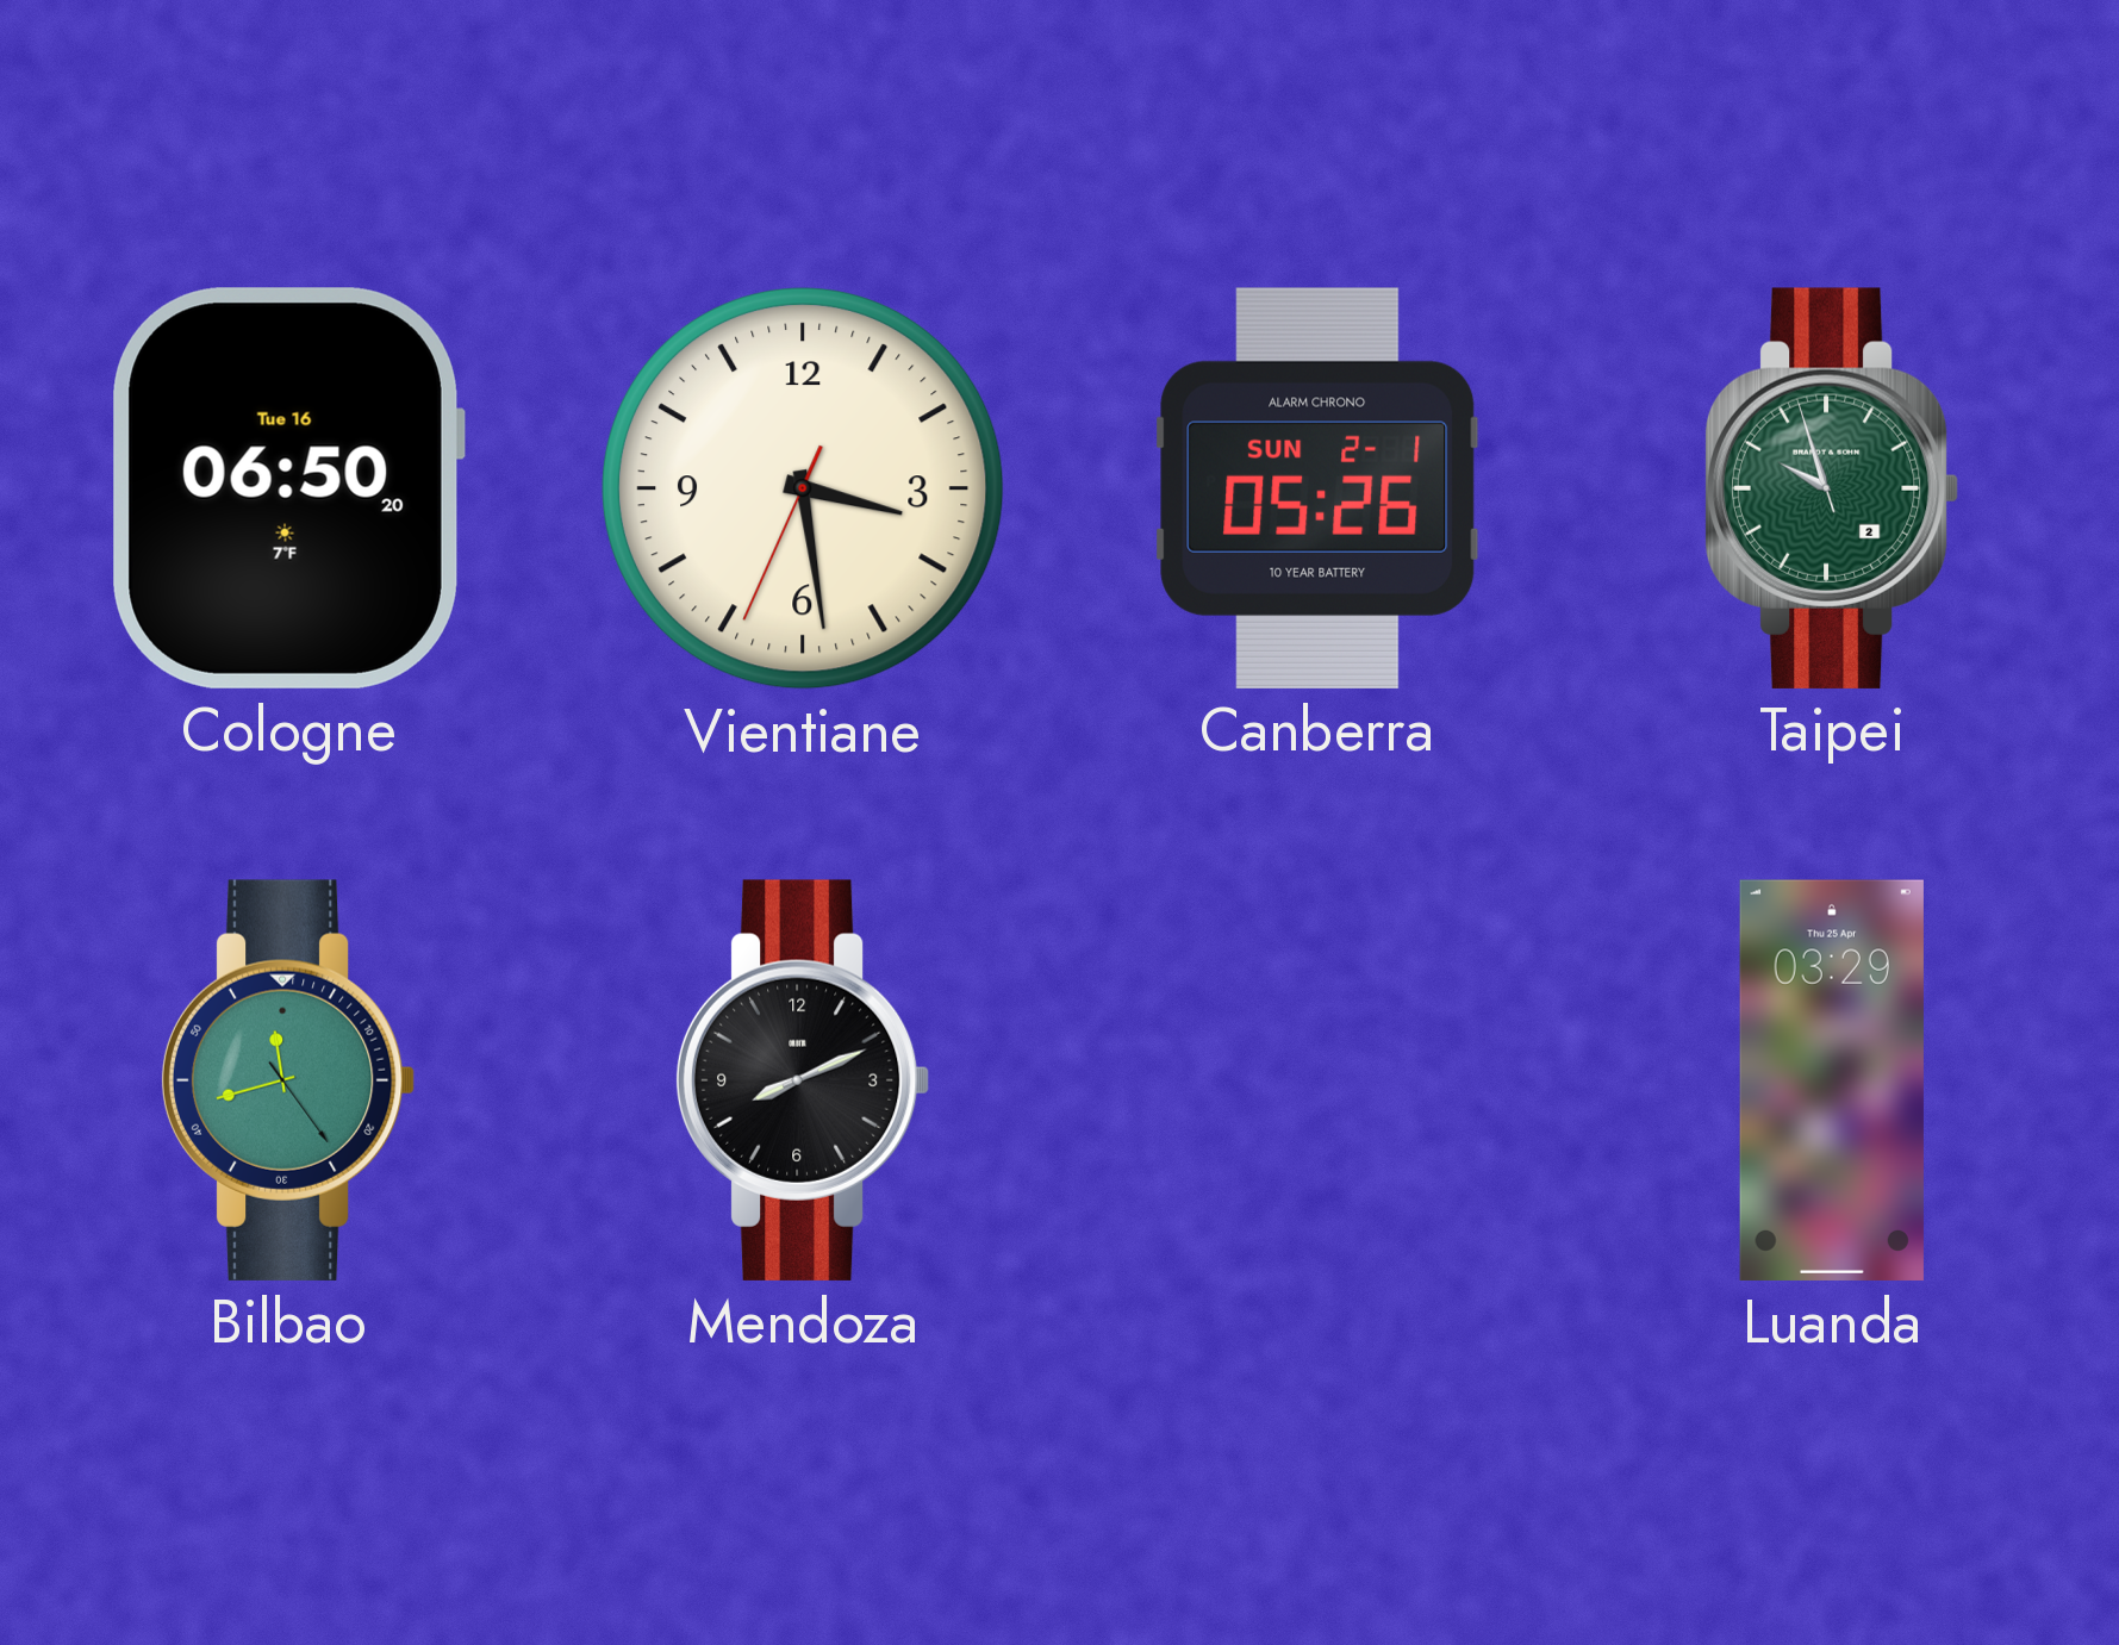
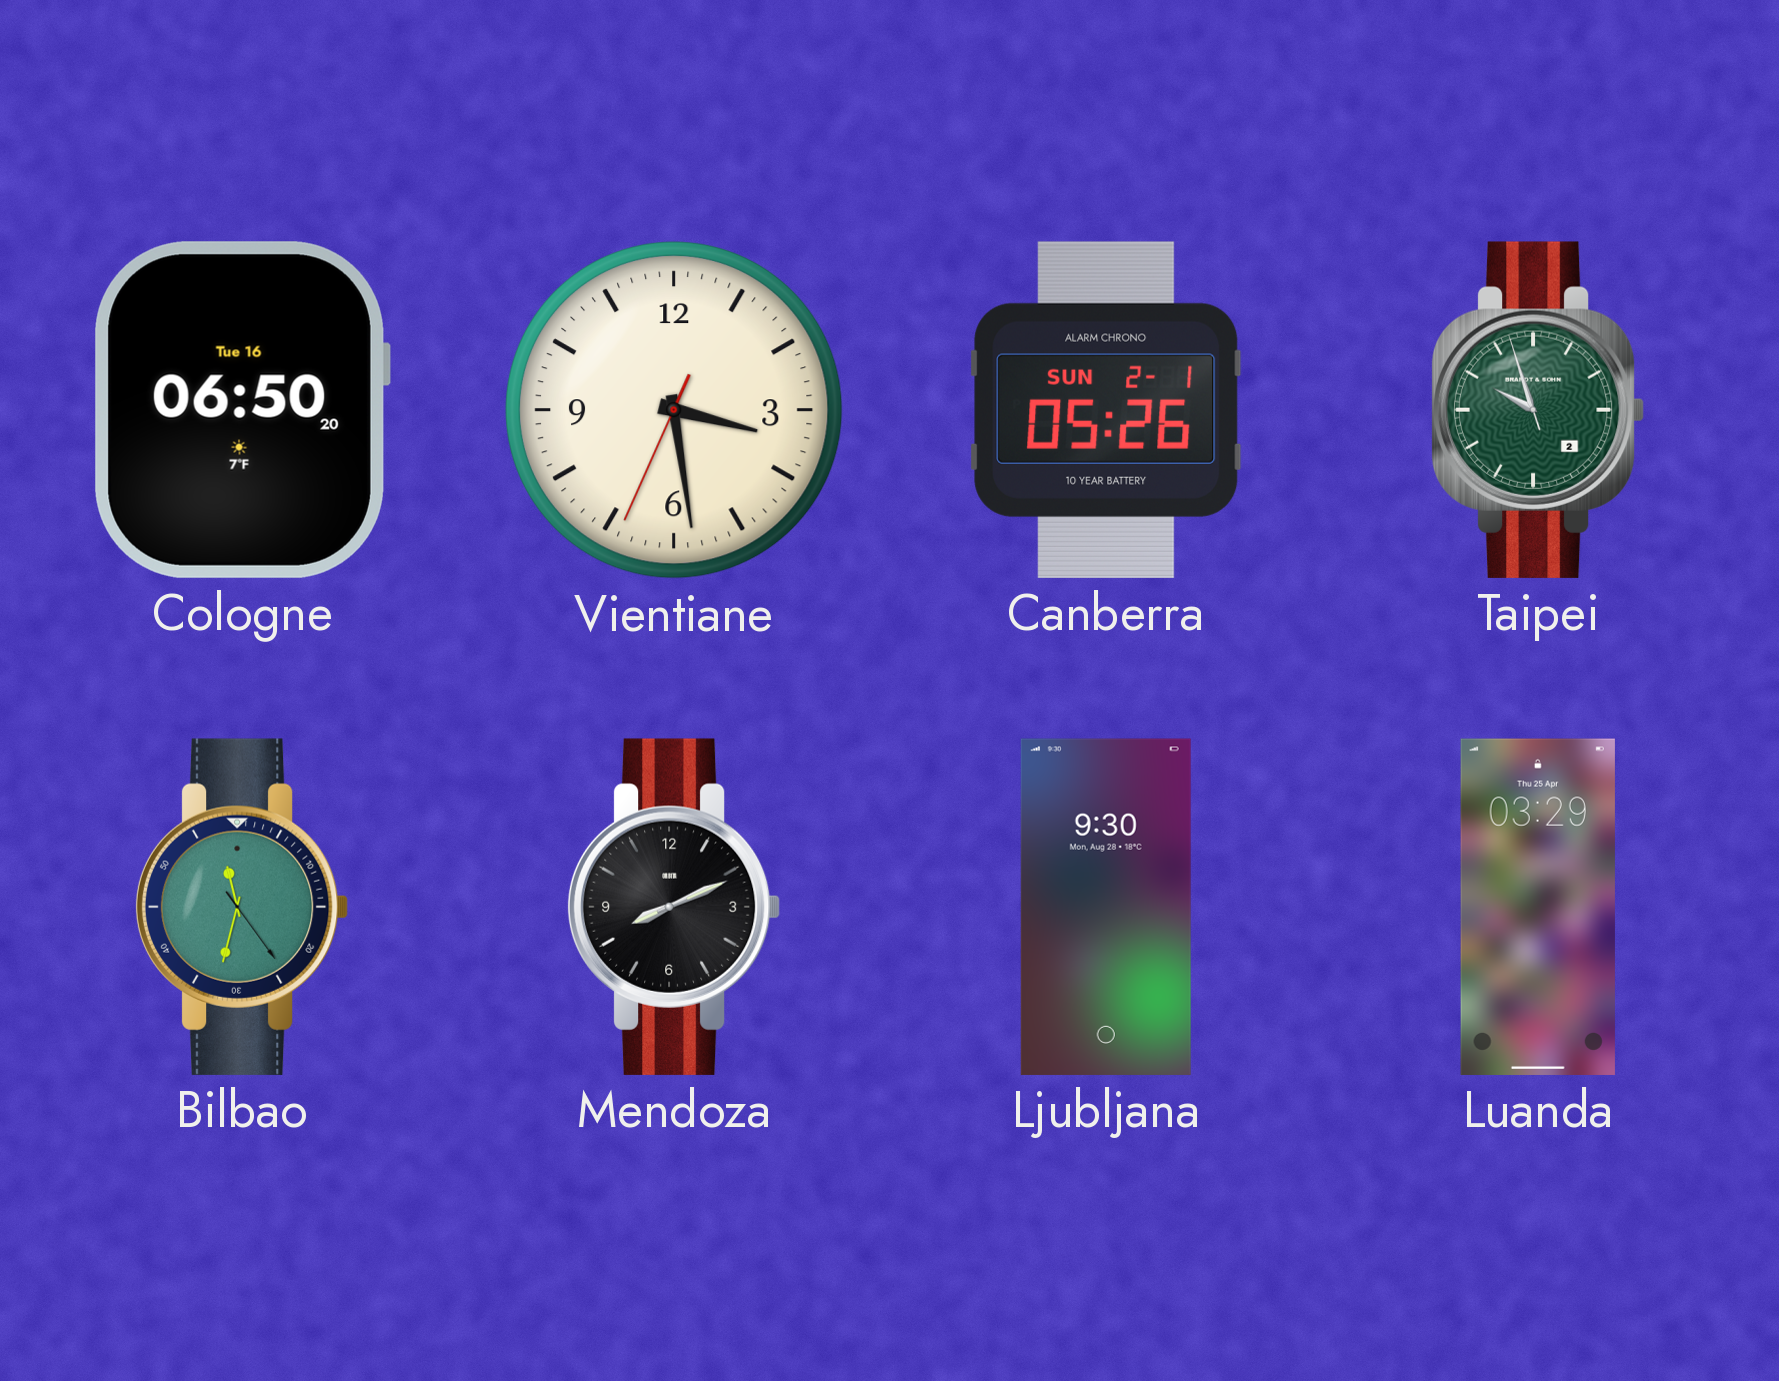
Bilbao: 11:42 -> 11:32 (242, 907)
Ljubljana: none -> 9:30 (1106, 907)
